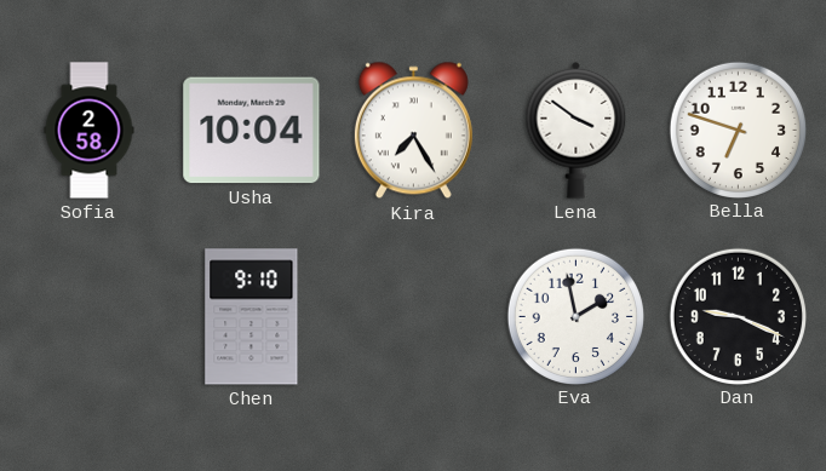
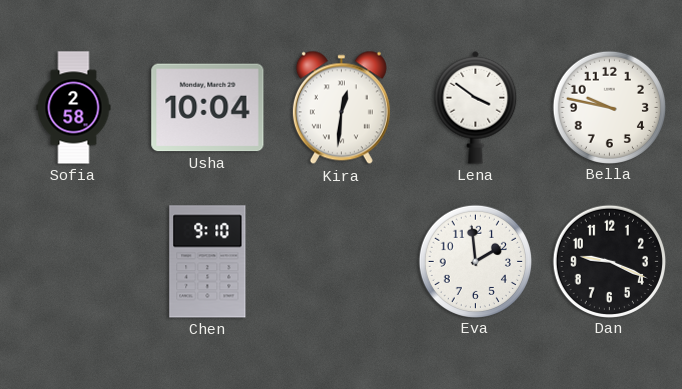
Kira: 7:25 -> 12:31 (341, 108)
Bella: 6:48 -> 9:47 (609, 107)
Eva: 1:58 -> 1:59 (475, 261)
